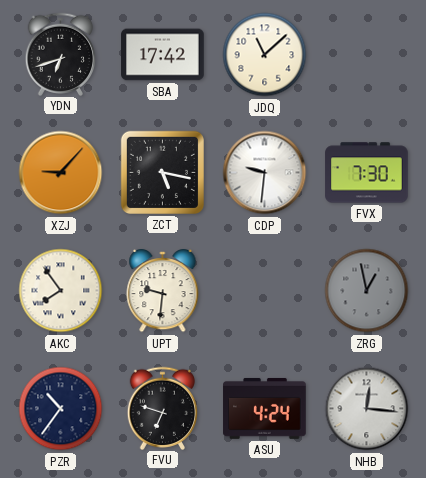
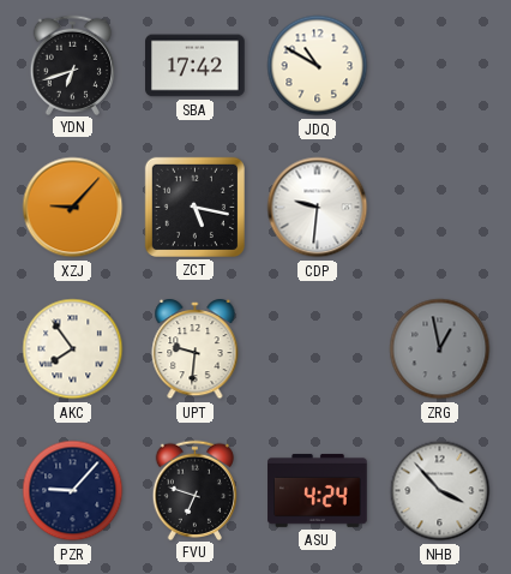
JDQ: 11:08 -> 10:50 (318, 66)
FVX: 7:30 -> none (367, 173)
PZR: 10:36 -> 9:07 (73, 491)
NHB: 12:16 -> 3:53 (440, 491)
